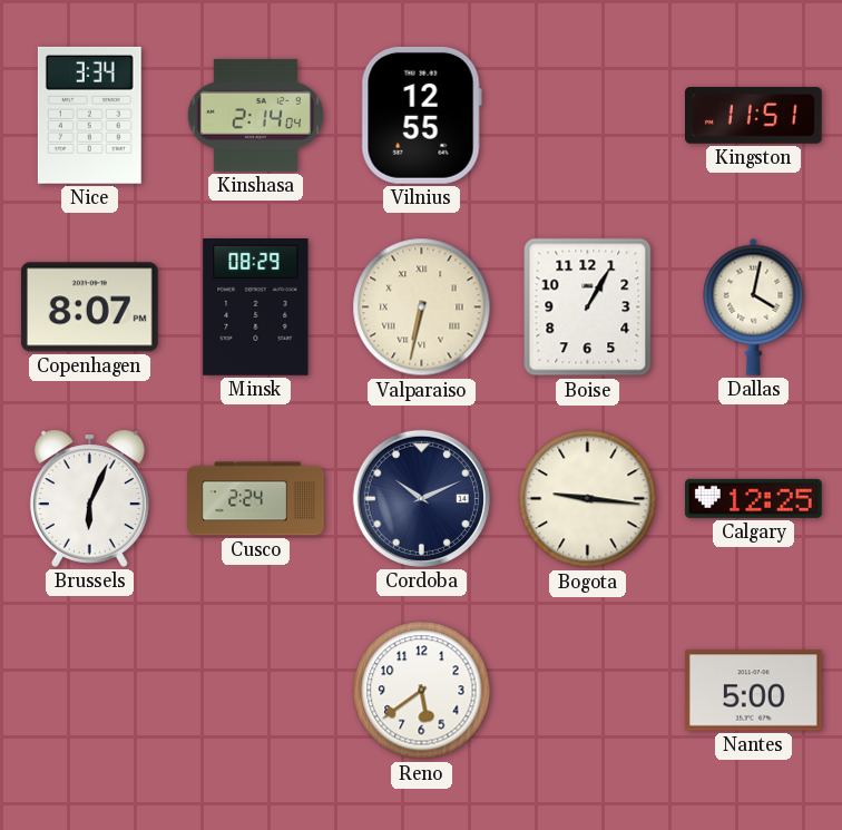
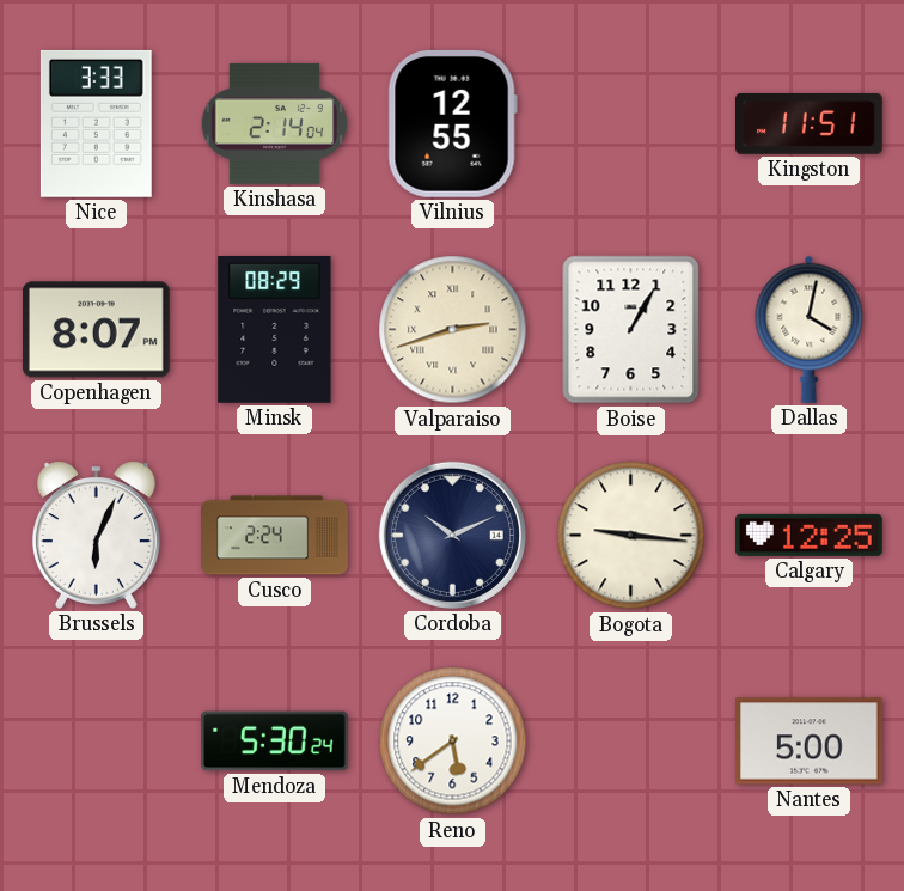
Nice: 3:34 -> 3:33 (96, 123)
Valparaiso: 6:32 -> 2:42 (453, 330)
Mendoza: none -> 5:30 (275, 742)
